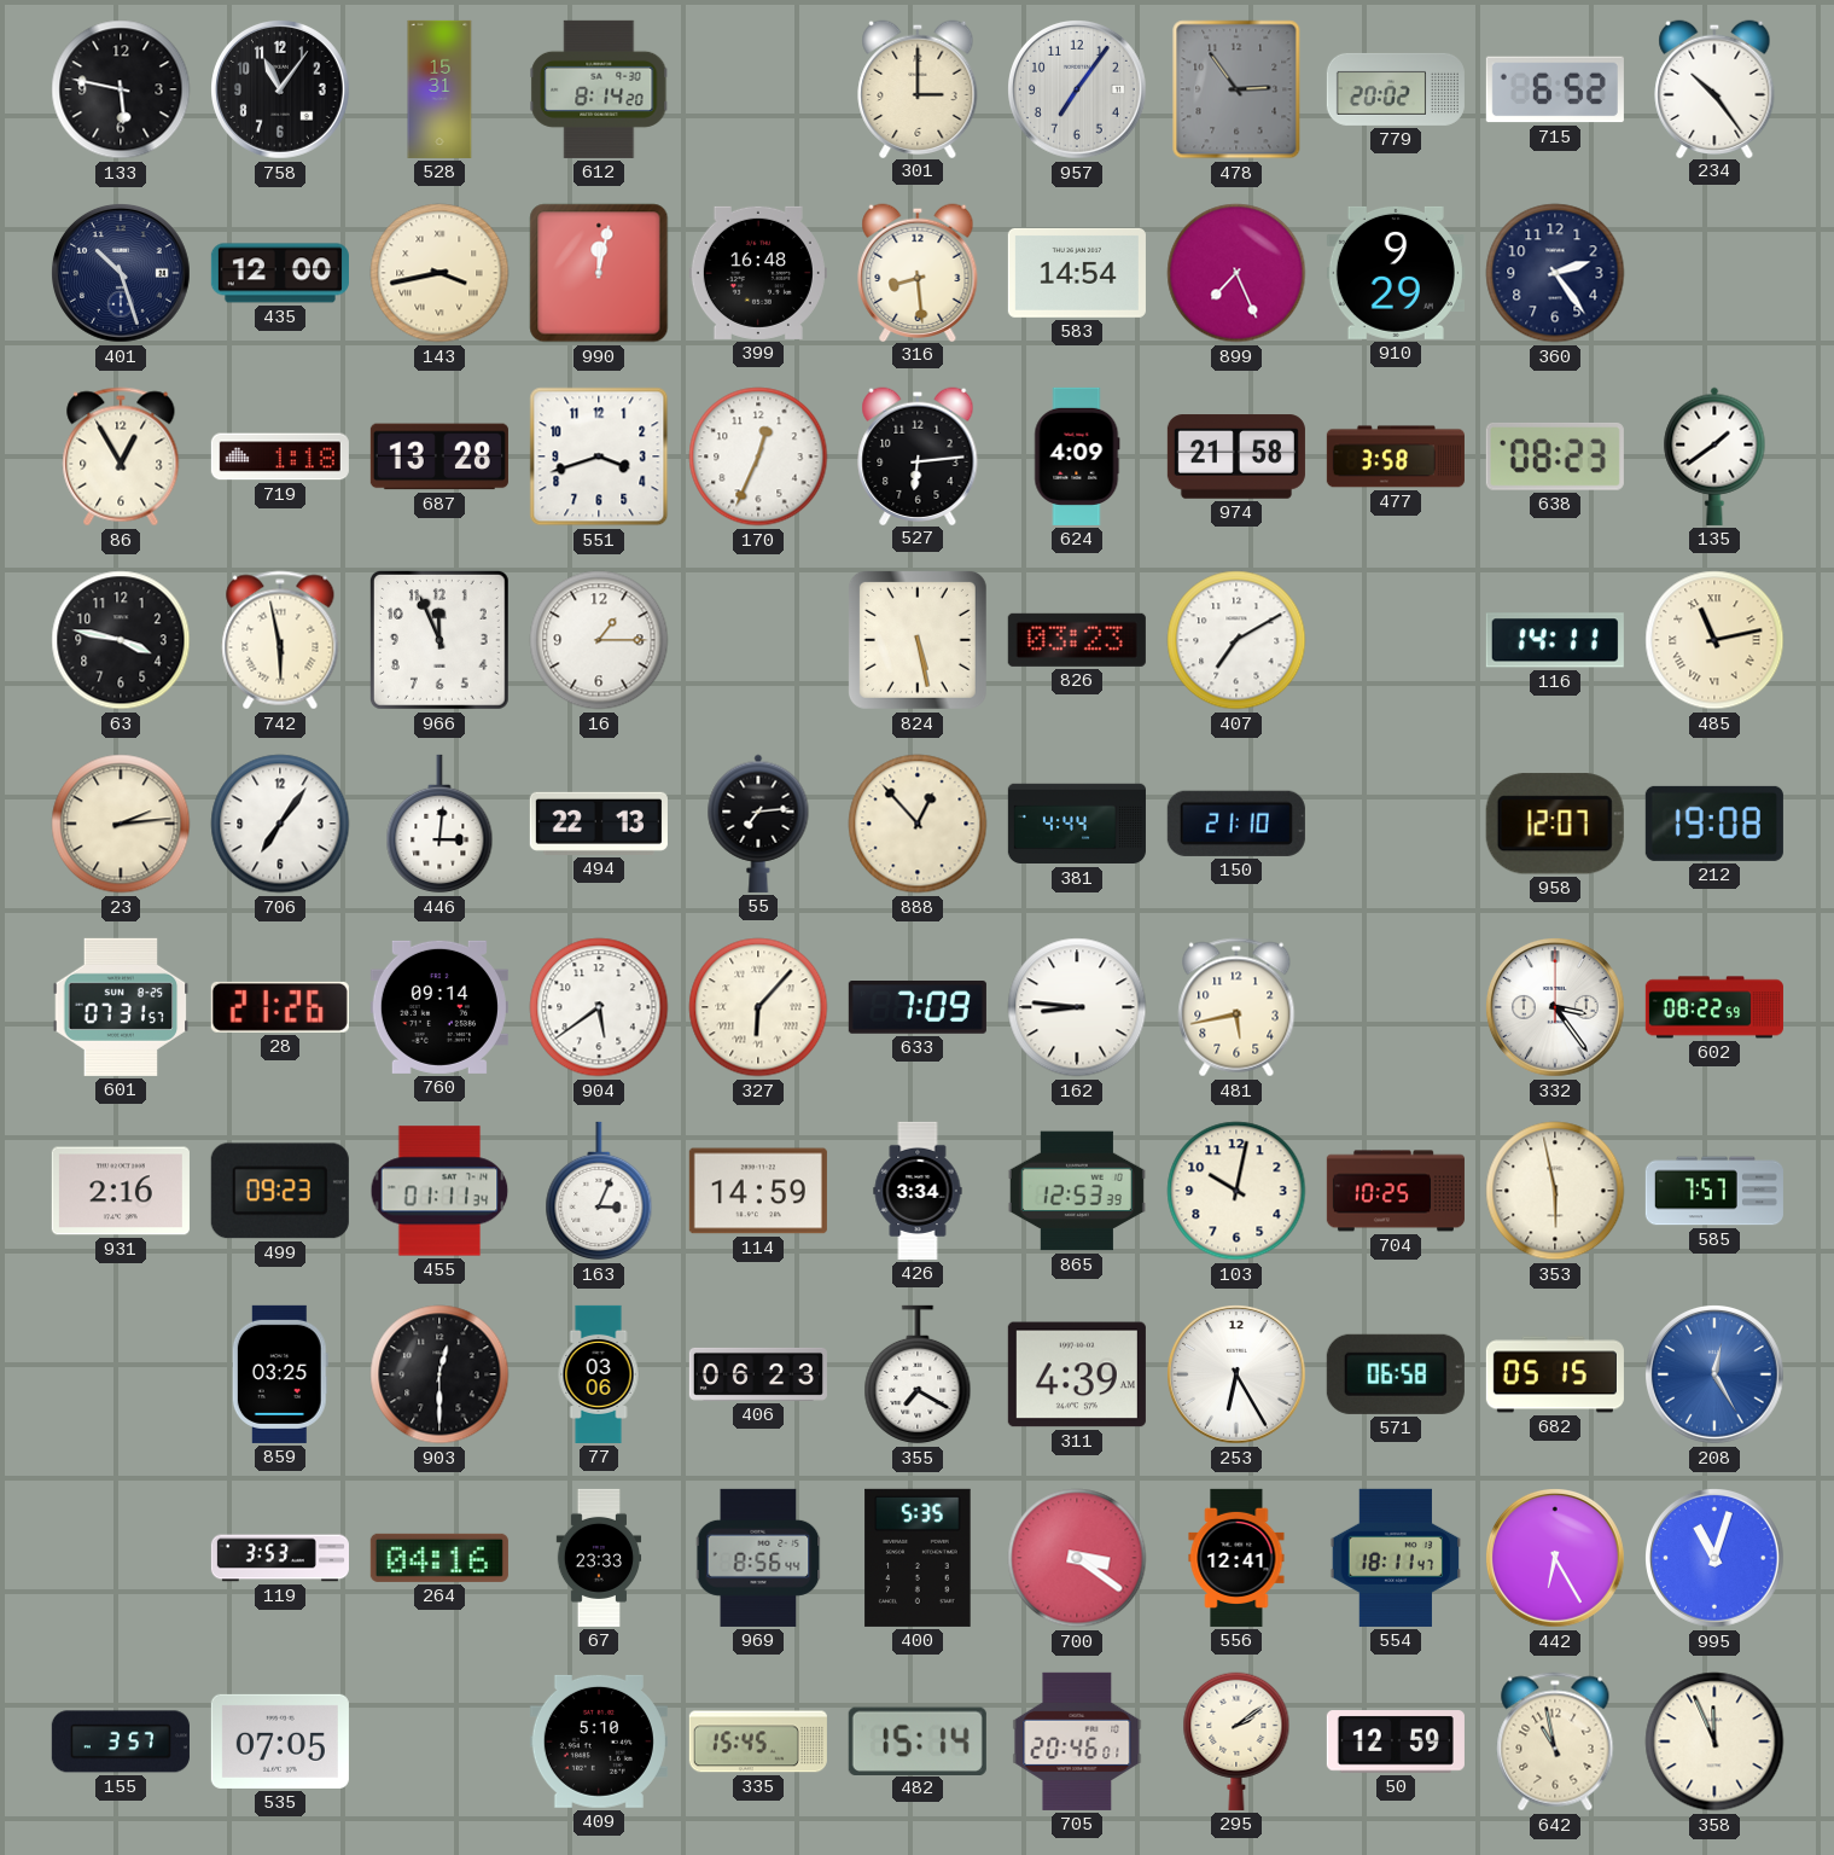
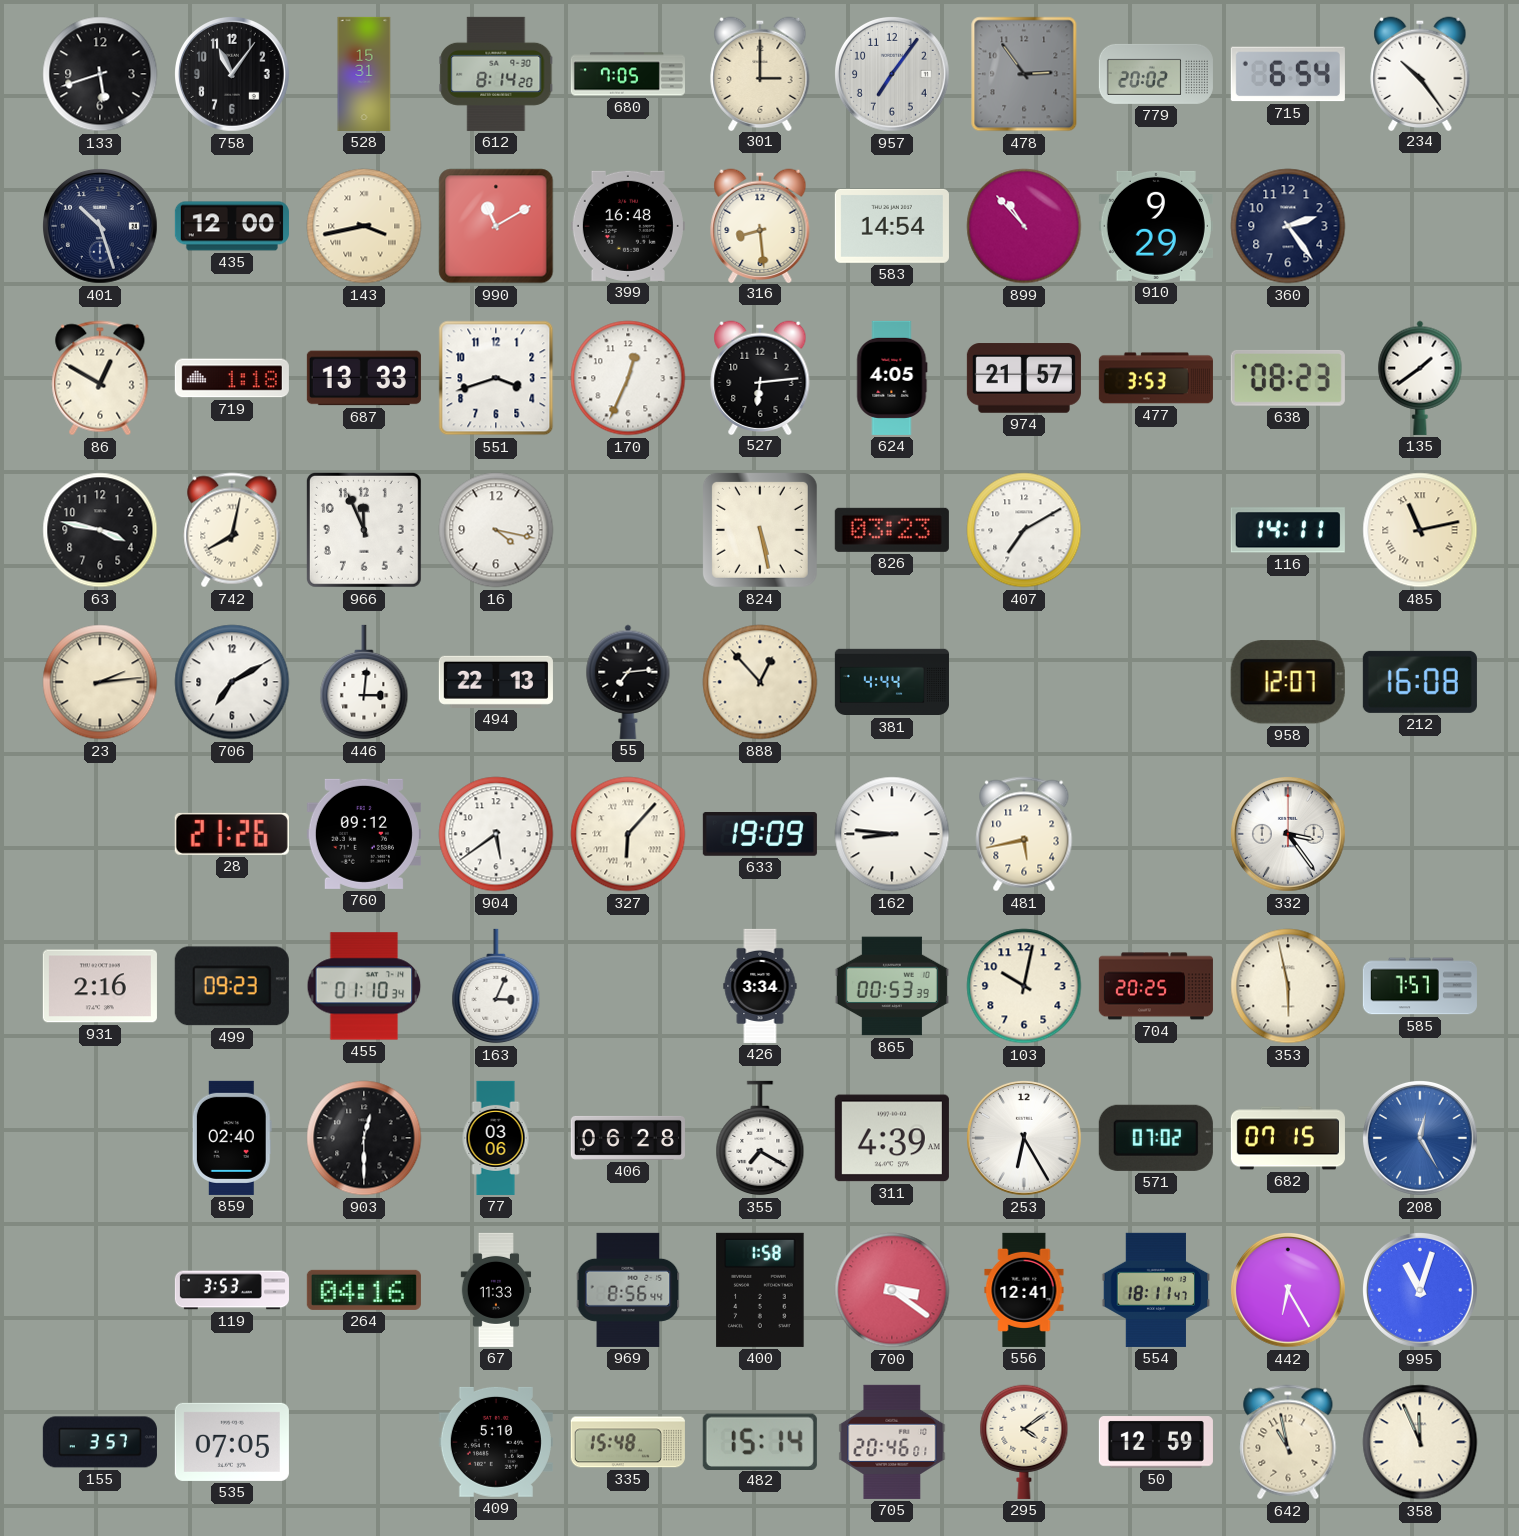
133: 5:47 -> 5:42 (100, 74)
680: none -> 7:05 (628, 74)
715: 6:52 -> 6:54 (1288, 74)
990: 12:02 -> 11:10 (496, 226)
899: 7:26 -> 10:53 (1024, 226)
86: 12:55 -> 12:50 (100, 378)
687: 13:28 -> 13:33 (364, 378)
624: 4:09 -> 4:05 (892, 378)
974: 21:58 -> 21:57 (1024, 378)
477: 3:58 -> 3:53 (1156, 378)
742: 5:58 -> 8:02 (232, 530)
16: 1:15 -> 4:17 (496, 530)
706: 7:06 -> 7:10 (232, 682)
150: 21:10 -> none (1236, 824)
212: 19:08 -> 16:08 (1420, 682)
601: 07:31 -> none (121, 1007)
760: 09:14 -> 09:12 (364, 834)
633: 7:09 -> 19:09 (760, 835)
602: 08:22 -> none (1714, 1007)
455: 01:11 -> 01:10 (364, 986)
114: 14:59 -> none (758, 1191)
865: 12:53 -> 00:53 (892, 986)
704: 10:25 -> 20:25 (1156, 986)
859: 03:25 -> 02:40 (232, 1138)
406: 06:23 -> 06:28 (628, 1138)
571: 06:58 -> 07:02 (1156, 1138)
682: 05:15 -> 07:15 (1288, 1138)
67: 23:33 -> 11:33 (496, 1290)
400: 5:35 -> 1:58 (760, 1290)
335: 15:45 -> 15:48 (628, 1442)
295: 2:09 -> 4:09 (1024, 1442)
